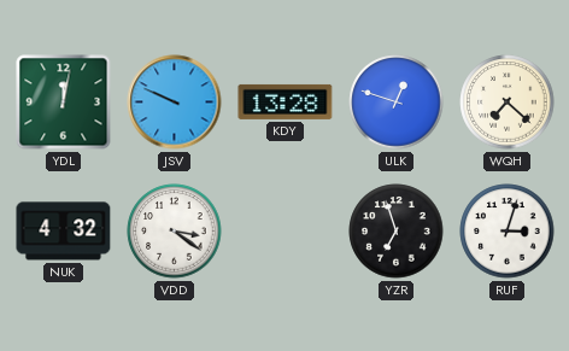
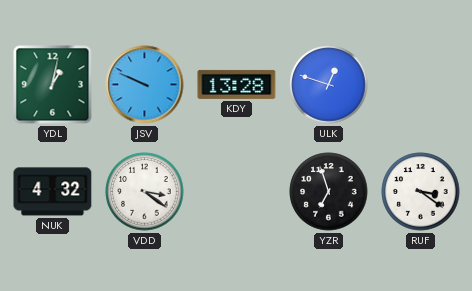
YDL: 12:02 -> 1:02 (53, 85)
WQH: 7:22 -> none (508, 103)
RUF: 3:03 -> 3:21 (421, 192)
